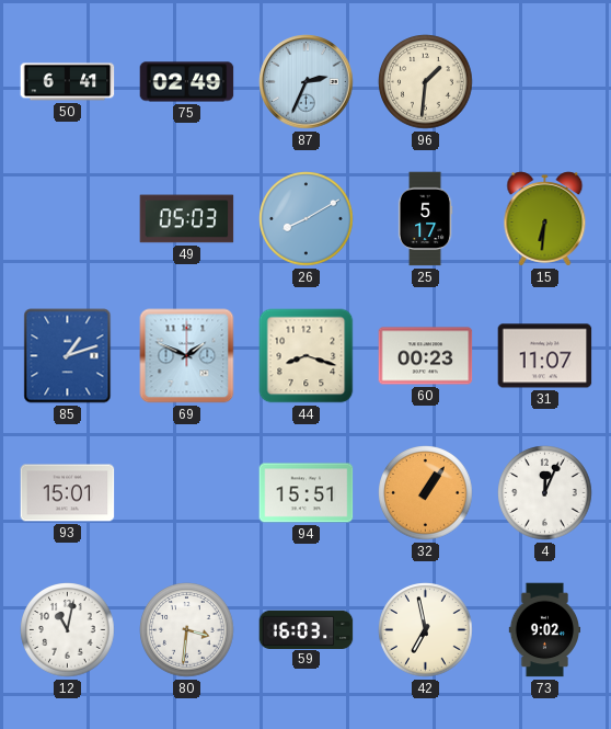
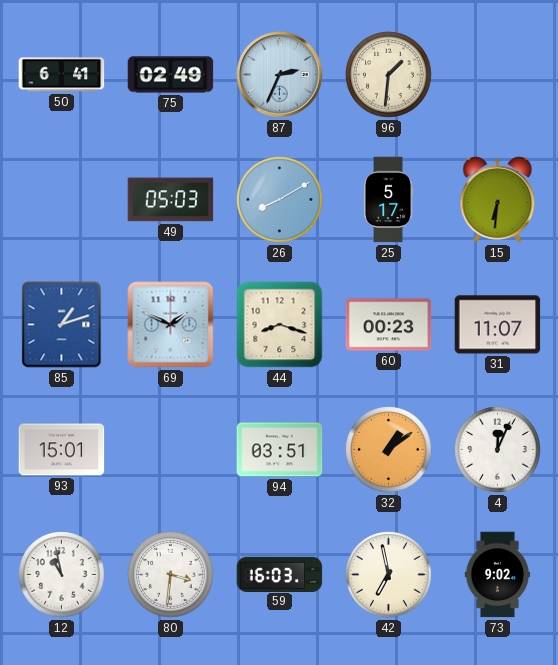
94: 15:51 -> 03:51 (280, 450)
32: 1:06 -> 1:09 (389, 450)
12: 11:02 -> 10:58 (62, 575)
